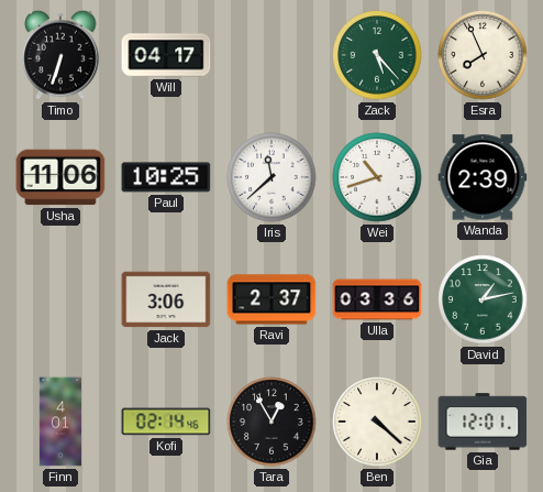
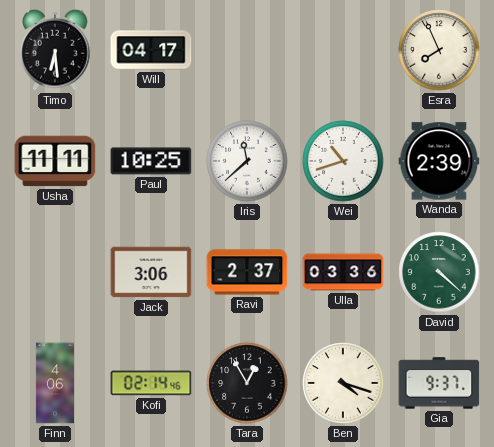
Timo: 6:33 -> 6:29 (55, 50)
Zack: 5:23 -> none (377, 55)
Usha: 11:06 -> 11:11 (55, 161)
David: 1:13 -> 4:22 (439, 272)
Finn: 4:01 -> 4:06 (54, 383)
Ben: 4:22 -> 4:18 (343, 383)
Gia: 12:01 -> 9:37 (439, 383)
